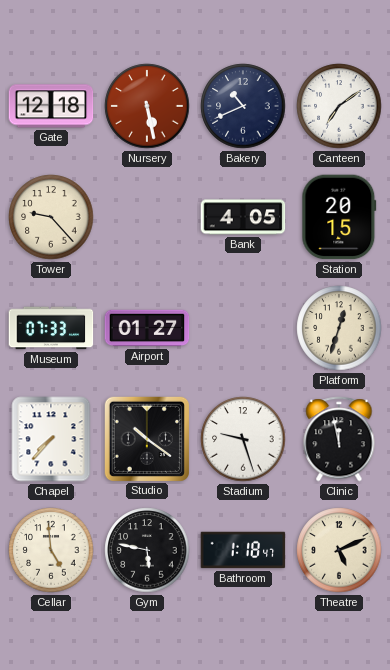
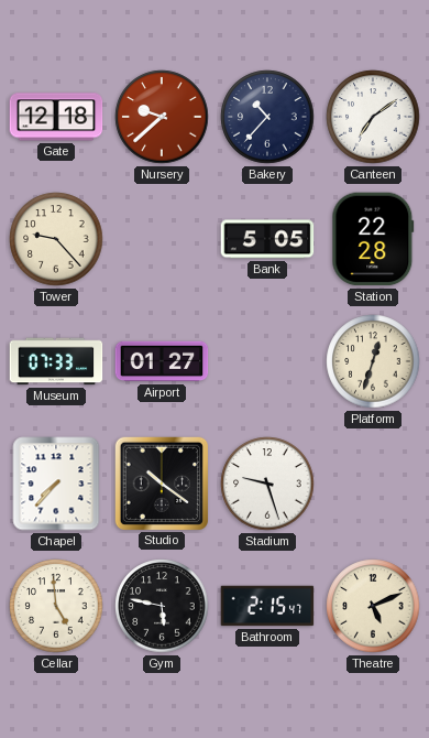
Nursery: 5:28 -> 9:38 (162, 117)
Bakery: 10:41 -> 10:37 (267, 117)
Bank: 4:05 -> 5:05 (267, 239)
Station: 20:15 -> 22:28 (373, 239)
Clinic: 11:58 -> none (339, 439)
Bathroom: 1:18 -> 2:15 (267, 606)
